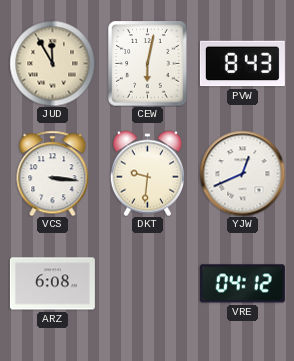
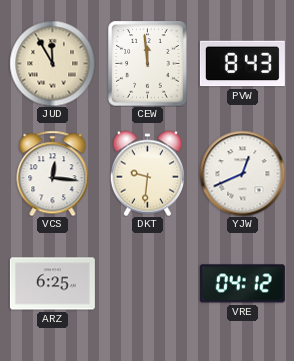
CEW: 6:02 -> 11:59 (148, 63)
VCS: 3:16 -> 12:16 (53, 173)
ARZ: 6:08 -> 6:25 (52, 284)
